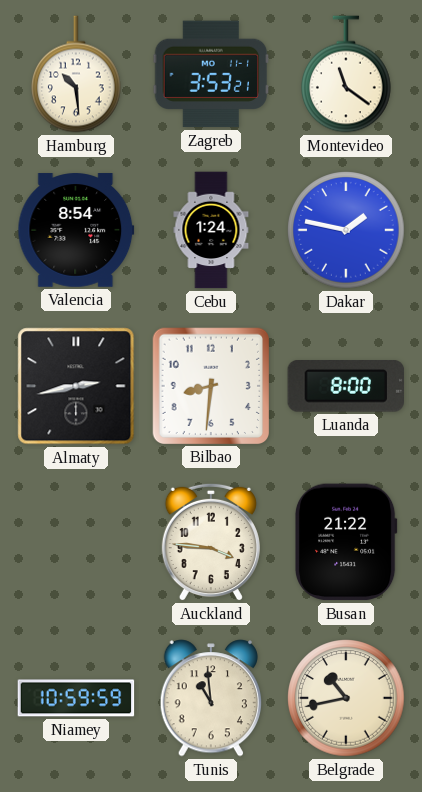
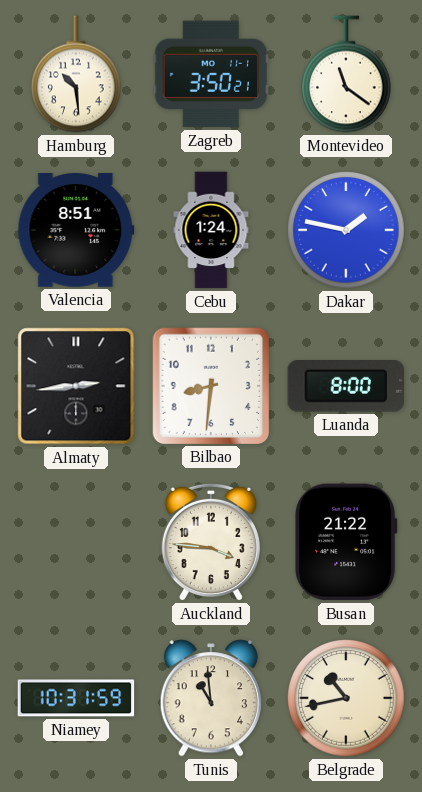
Zagreb: 3:53 -> 3:50 (211, 74)
Valencia: 8:54 -> 8:51 (76, 230)
Almaty: 2:43 -> 2:44 (76, 386)
Niamey: 10:59 -> 10:31 (76, 698)
